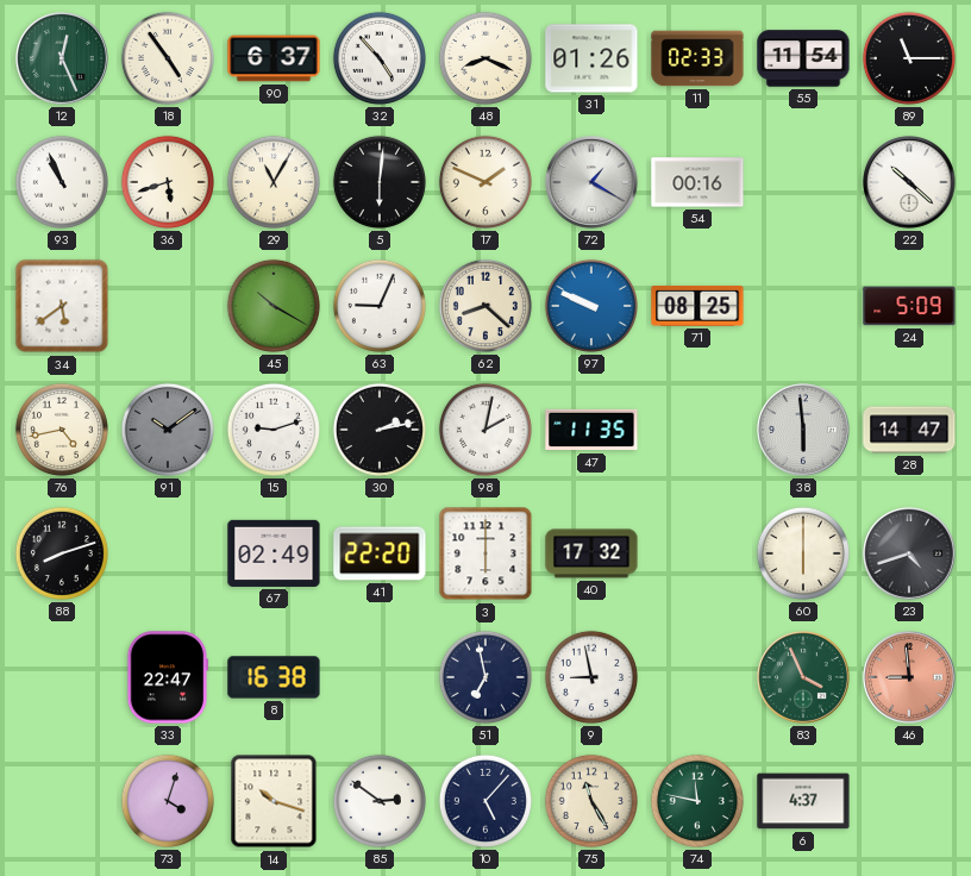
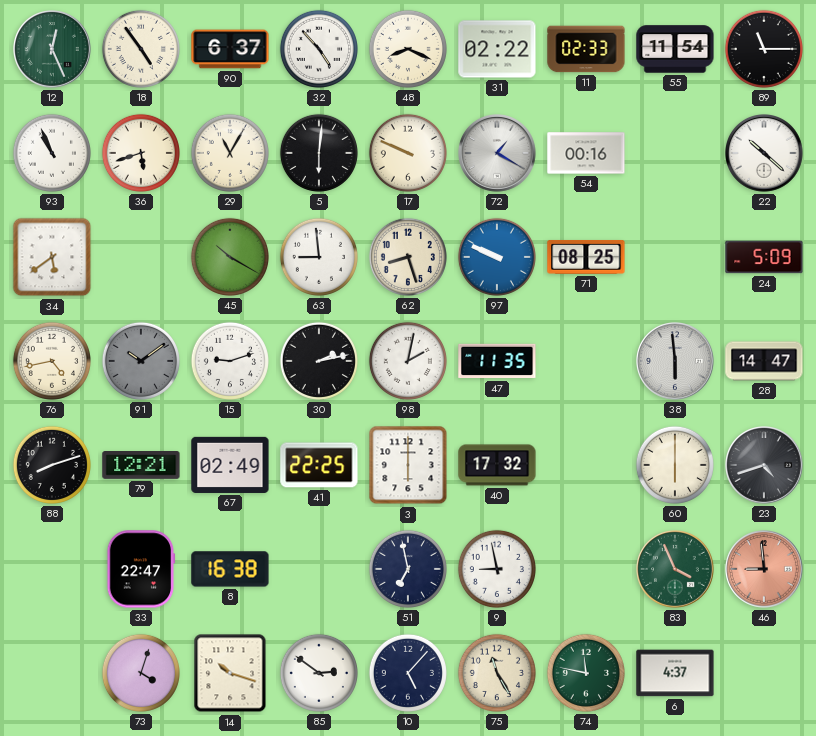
31: 01:26 -> 02:22 (497, 49)
17: 1:49 -> 9:49 (408, 153)
63: 9:04 -> 8:59 (319, 257)
62: 8:22 -> 8:27 (408, 257)
79: none -> 12:21 (141, 466)
41: 22:20 -> 22:25 (319, 465)
